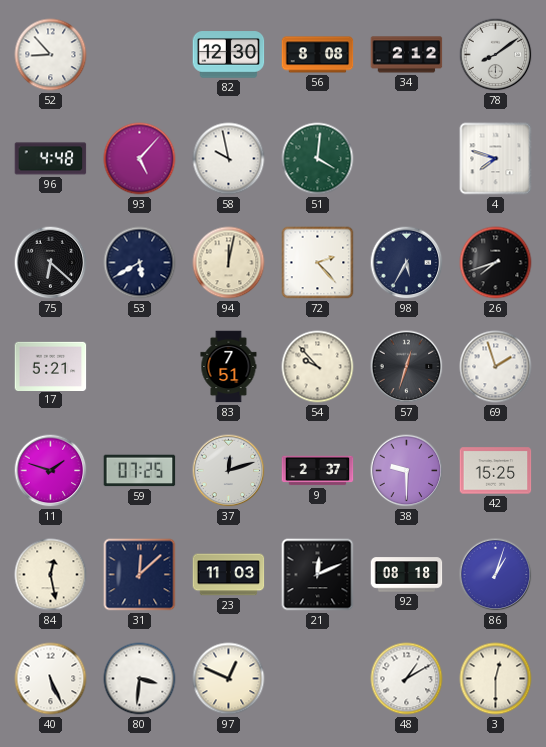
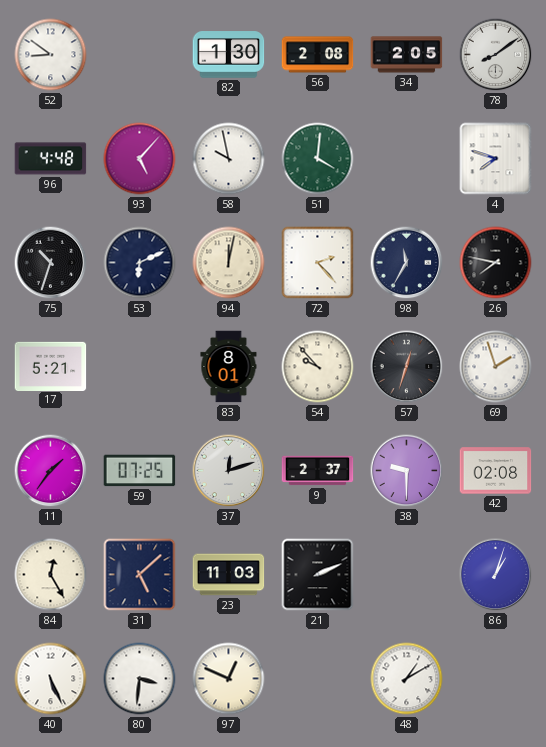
52: 8:53 -> 8:51 (51, 55)
82: 12:30 -> 1:30 (229, 55)
56: 8:08 -> 2:08 (318, 55)
34: 2:12 -> 2:05 (407, 55)
75: 6:22 -> 10:33 (51, 263)
53: 5:40 -> 6:11 (140, 263)
98: 5:35 -> 11:35 (407, 263)
26: 7:42 -> 7:47 (496, 263)
83: 7:51 -> 8:01 (229, 367)
11: 1:48 -> 1:36 (51, 471)
42: 15:25 -> 02:08 (496, 471)
84: 12:28 -> 12:25 (51, 575)
31: 12:08 -> 5:08 (140, 575)
21: 12:11 -> 2:11 (318, 575)
92: 08:18 -> none (407, 575)
3: 12:30 -> none (496, 679)
